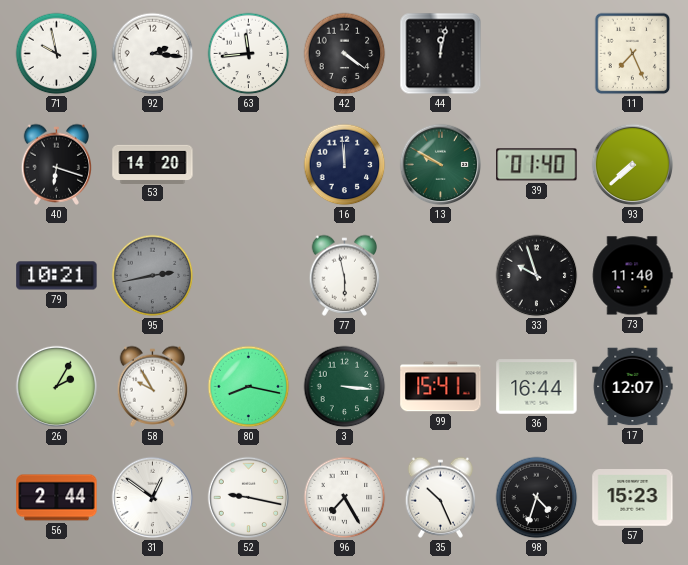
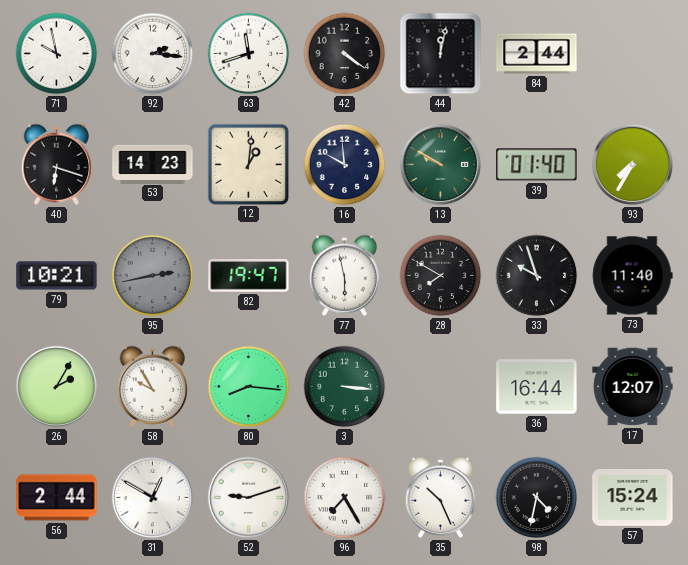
63: 11:44 -> 11:42 (249, 54)
84: none -> 2:44 (537, 54)
11: 7:26 -> none (633, 54)
53: 14:20 -> 14:23 (153, 164)
12: none -> 1:01 (248, 164)
16: 11:59 -> 9:59 (345, 165)
93: 7:38 -> 7:35 (633, 165)
82: none -> 19:47 (249, 276)
28: none -> 7:50 (441, 276)
80: 8:17 -> 8:16 (249, 387)
99: 15:41 -> none (441, 387)
31: 12:51 -> 12:50 (153, 498)
52: 9:17 -> 9:12 (249, 498)
98: 4:33 -> 4:32 (537, 498)
57: 15:23 -> 15:24 (633, 498)
